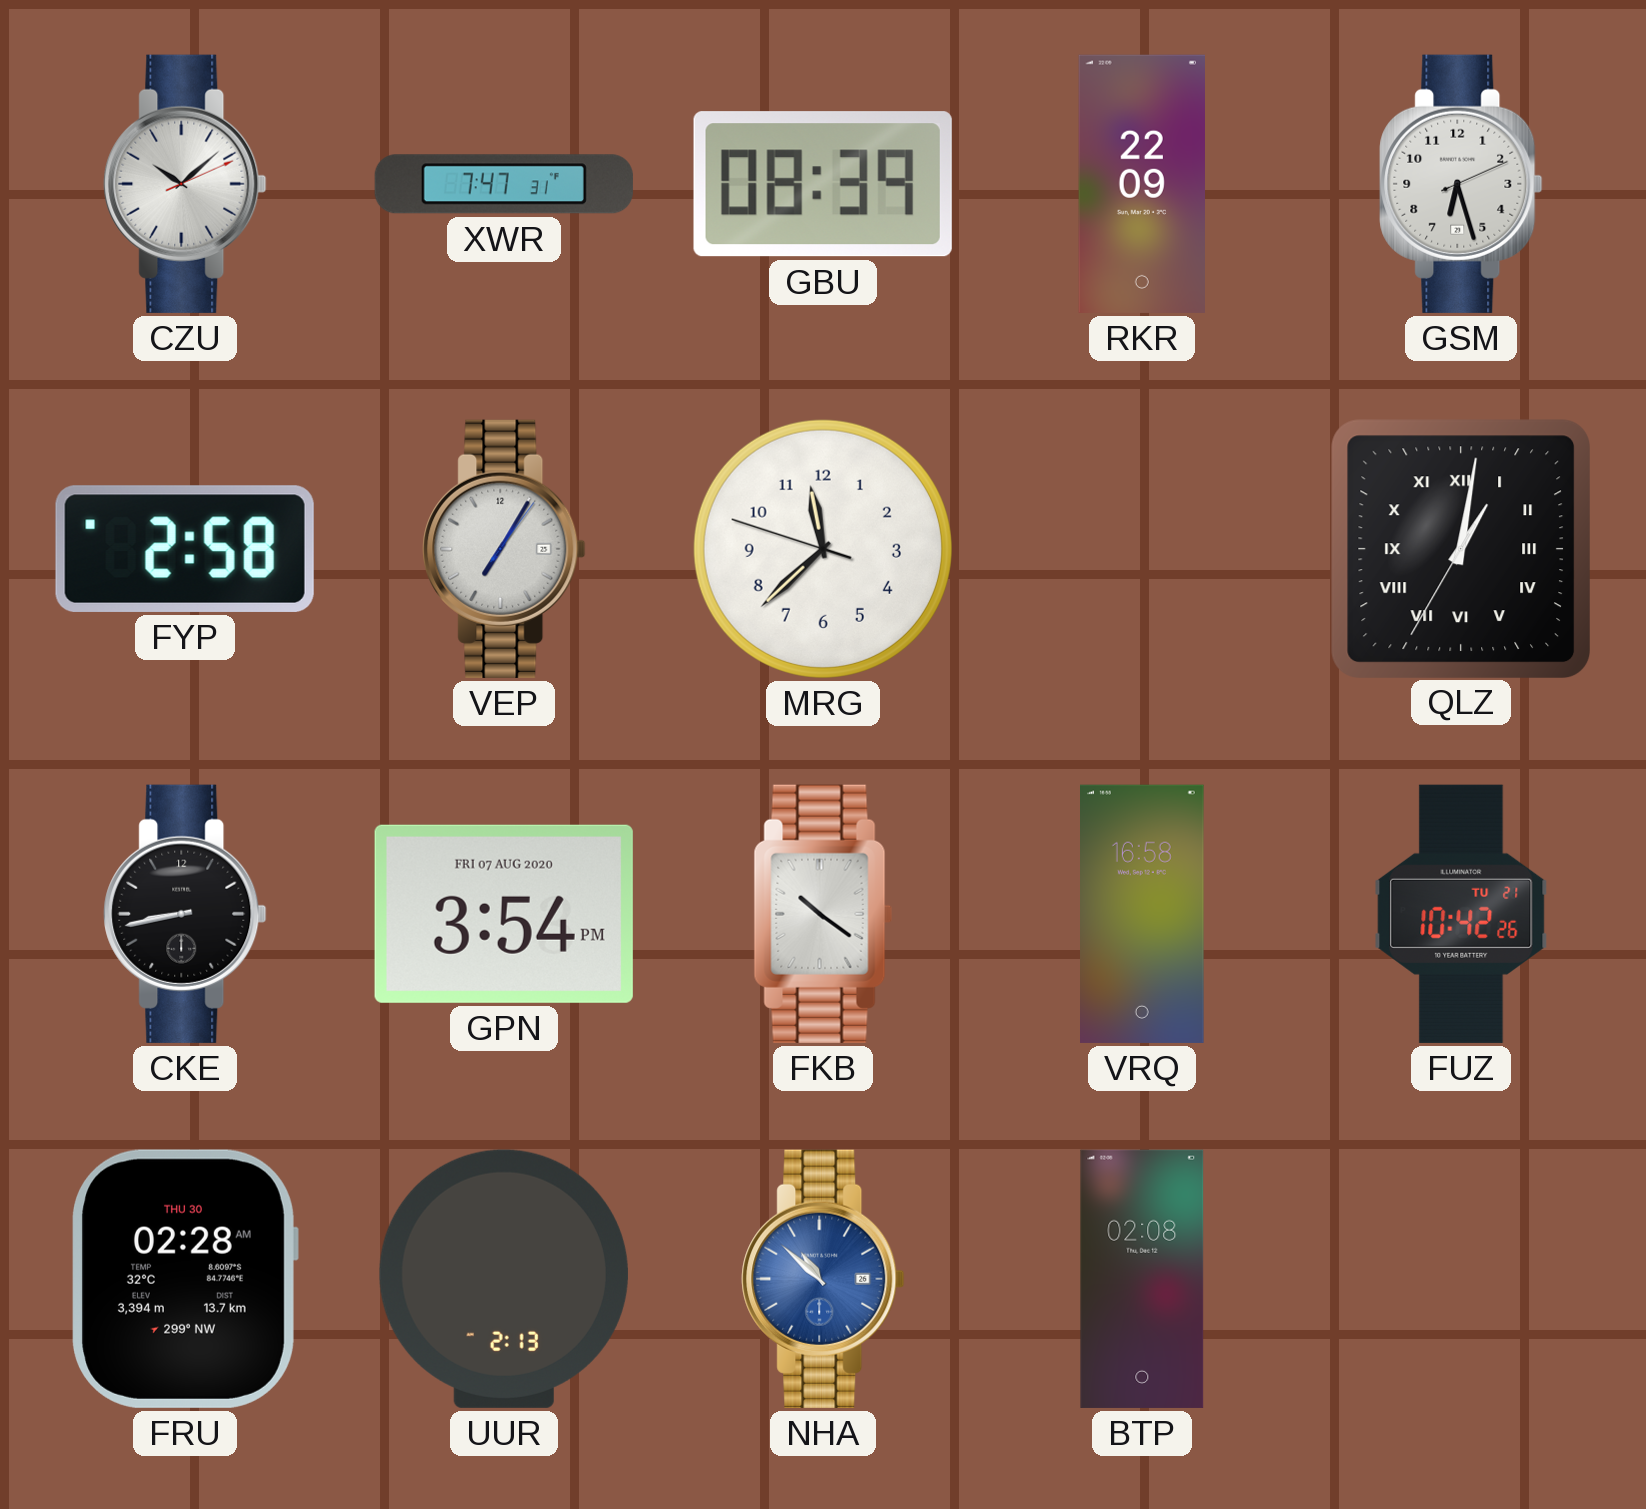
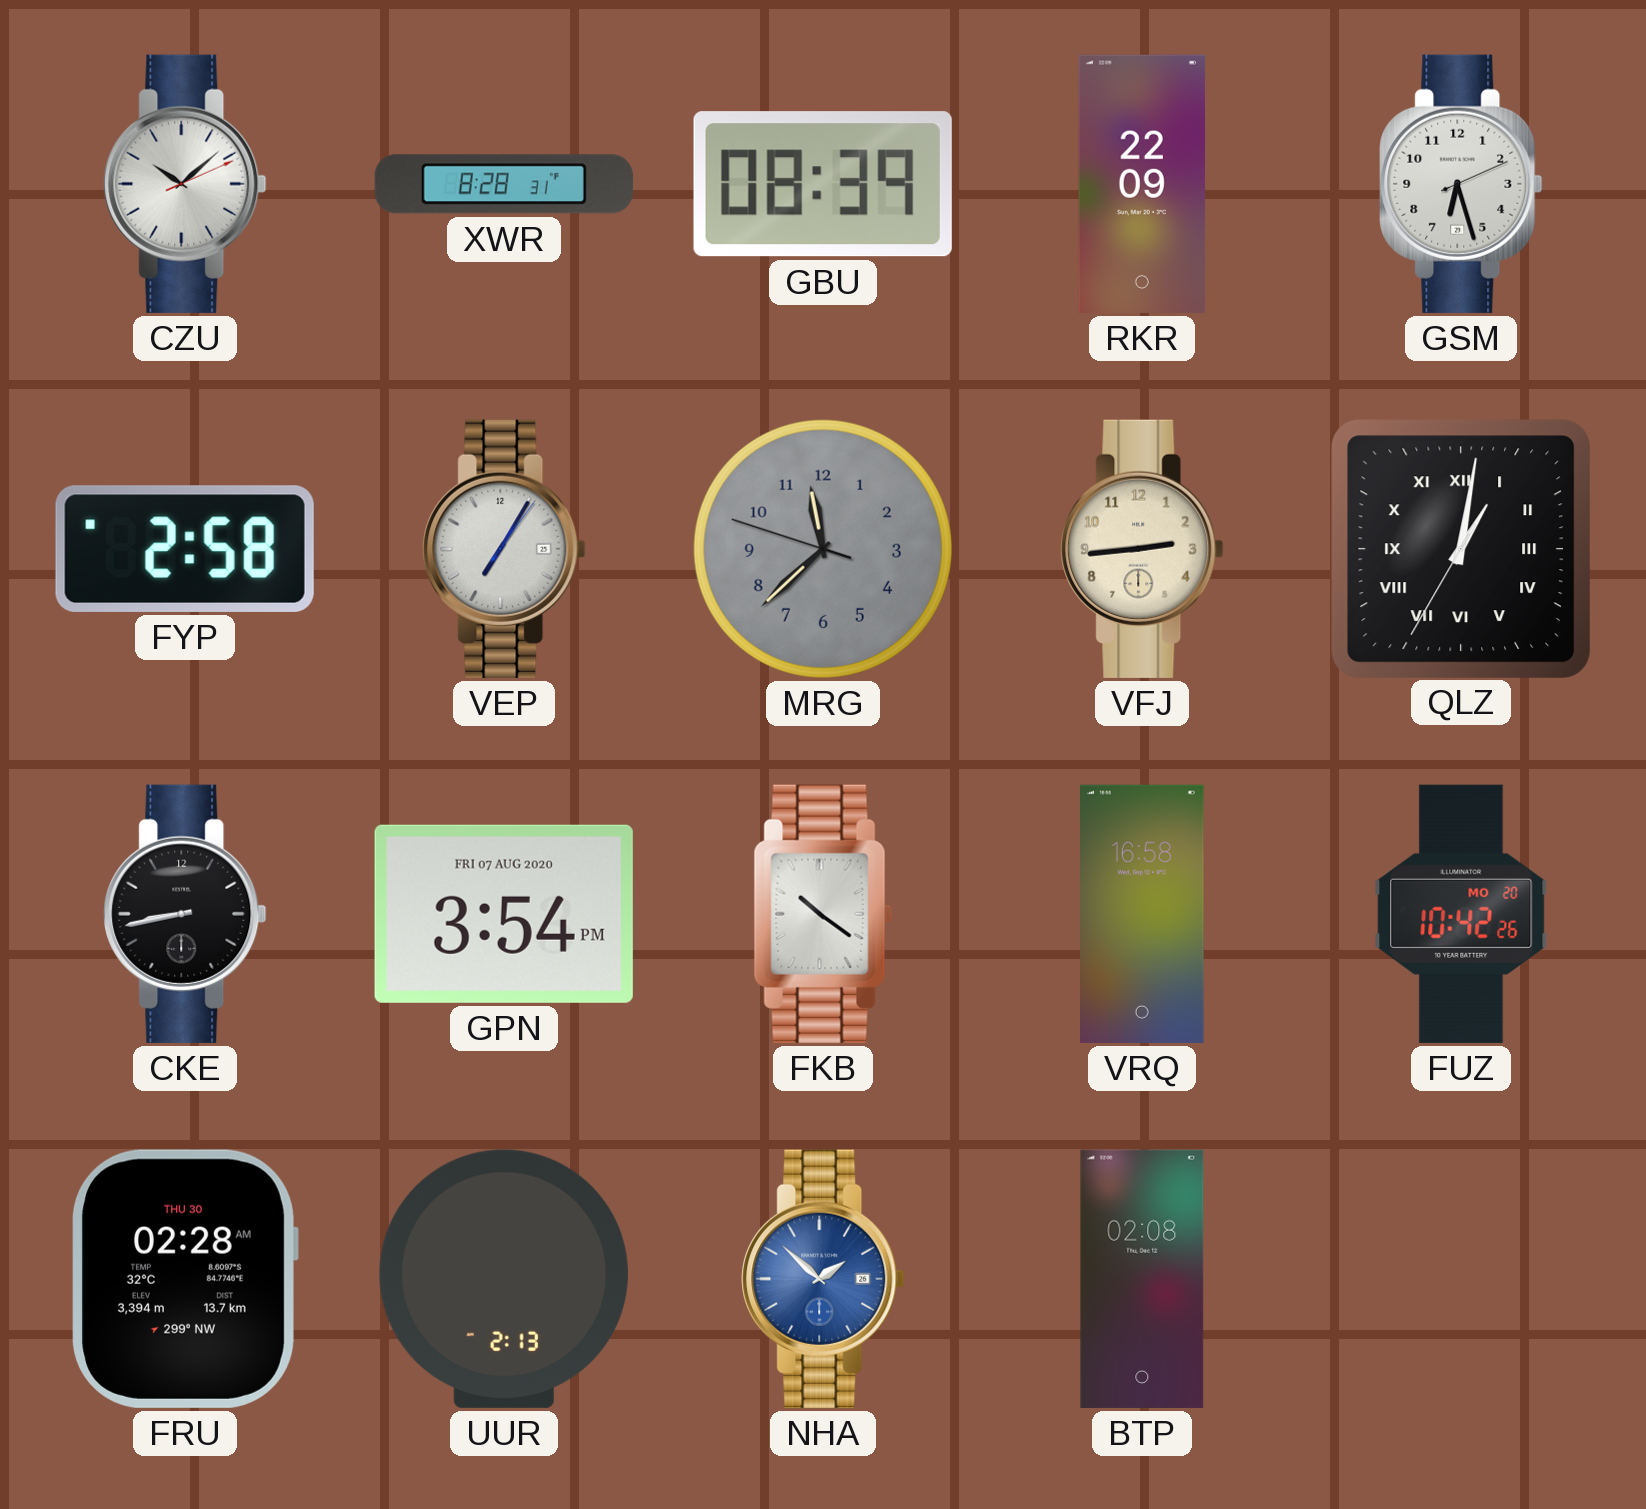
XWR: 7:47 -> 8:28 (504, 184)
MRG dial: white -> grey (823, 549)
VFJ: none -> 2:44 (1142, 549)
FUZ date: TU 21 -> MO 20 (1461, 914)
NHA: 10:52 -> 1:52 (823, 1279)
